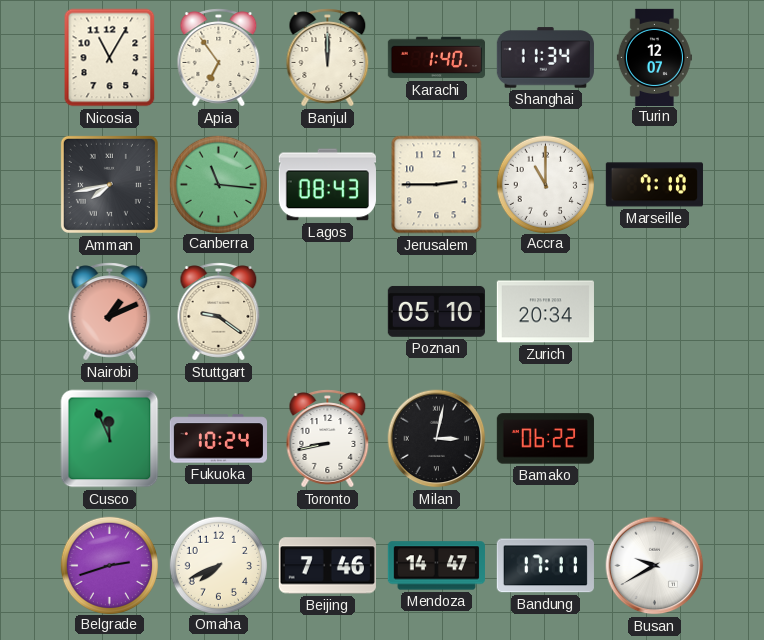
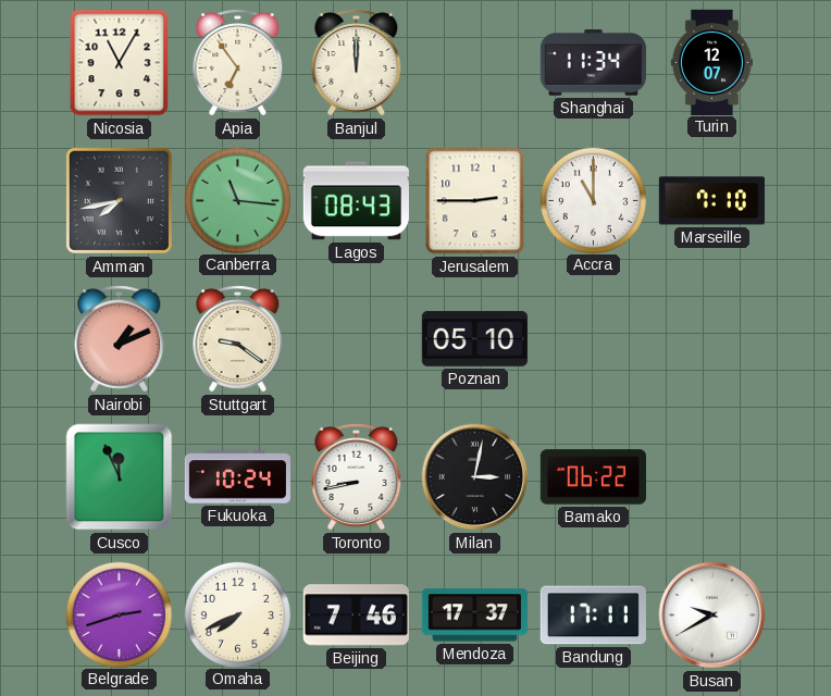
Karachi: 1:40 -> none (436, 58)
Zurich: 20:34 -> none (545, 312)
Mendoza: 14:47 -> 17:37 (474, 616)
